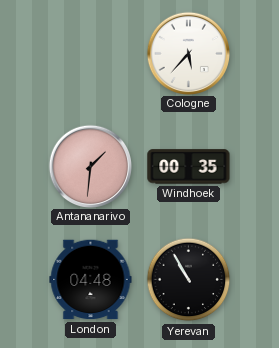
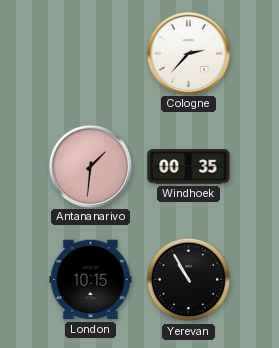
Cologne: 5:37 -> 2:37 (188, 53)
London: 04:48 -> 10:15 (91, 280)
